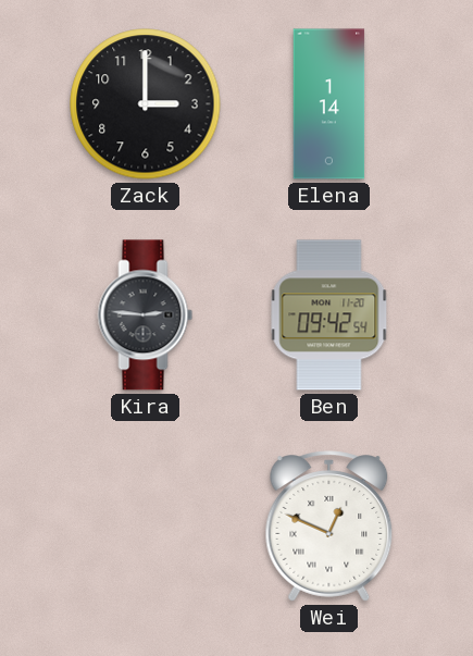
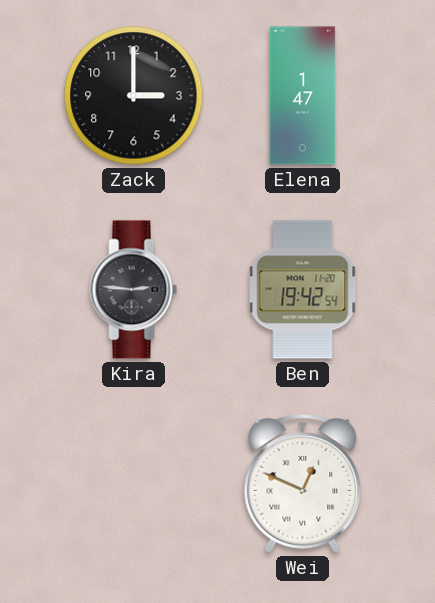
Elena: 1:14 -> 1:47 (303, 96)
Ben: 09:42 -> 19:42 (303, 290)
